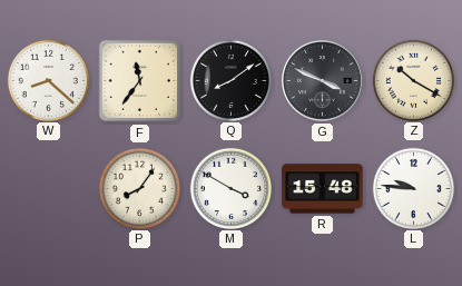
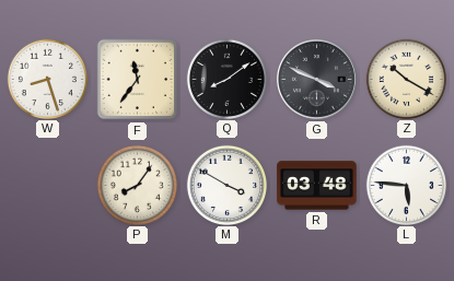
W: 8:22 -> 8:27 (47, 79)
R: 15:48 -> 03:48 (317, 186)
L: 9:46 -> 5:46 (406, 185)
